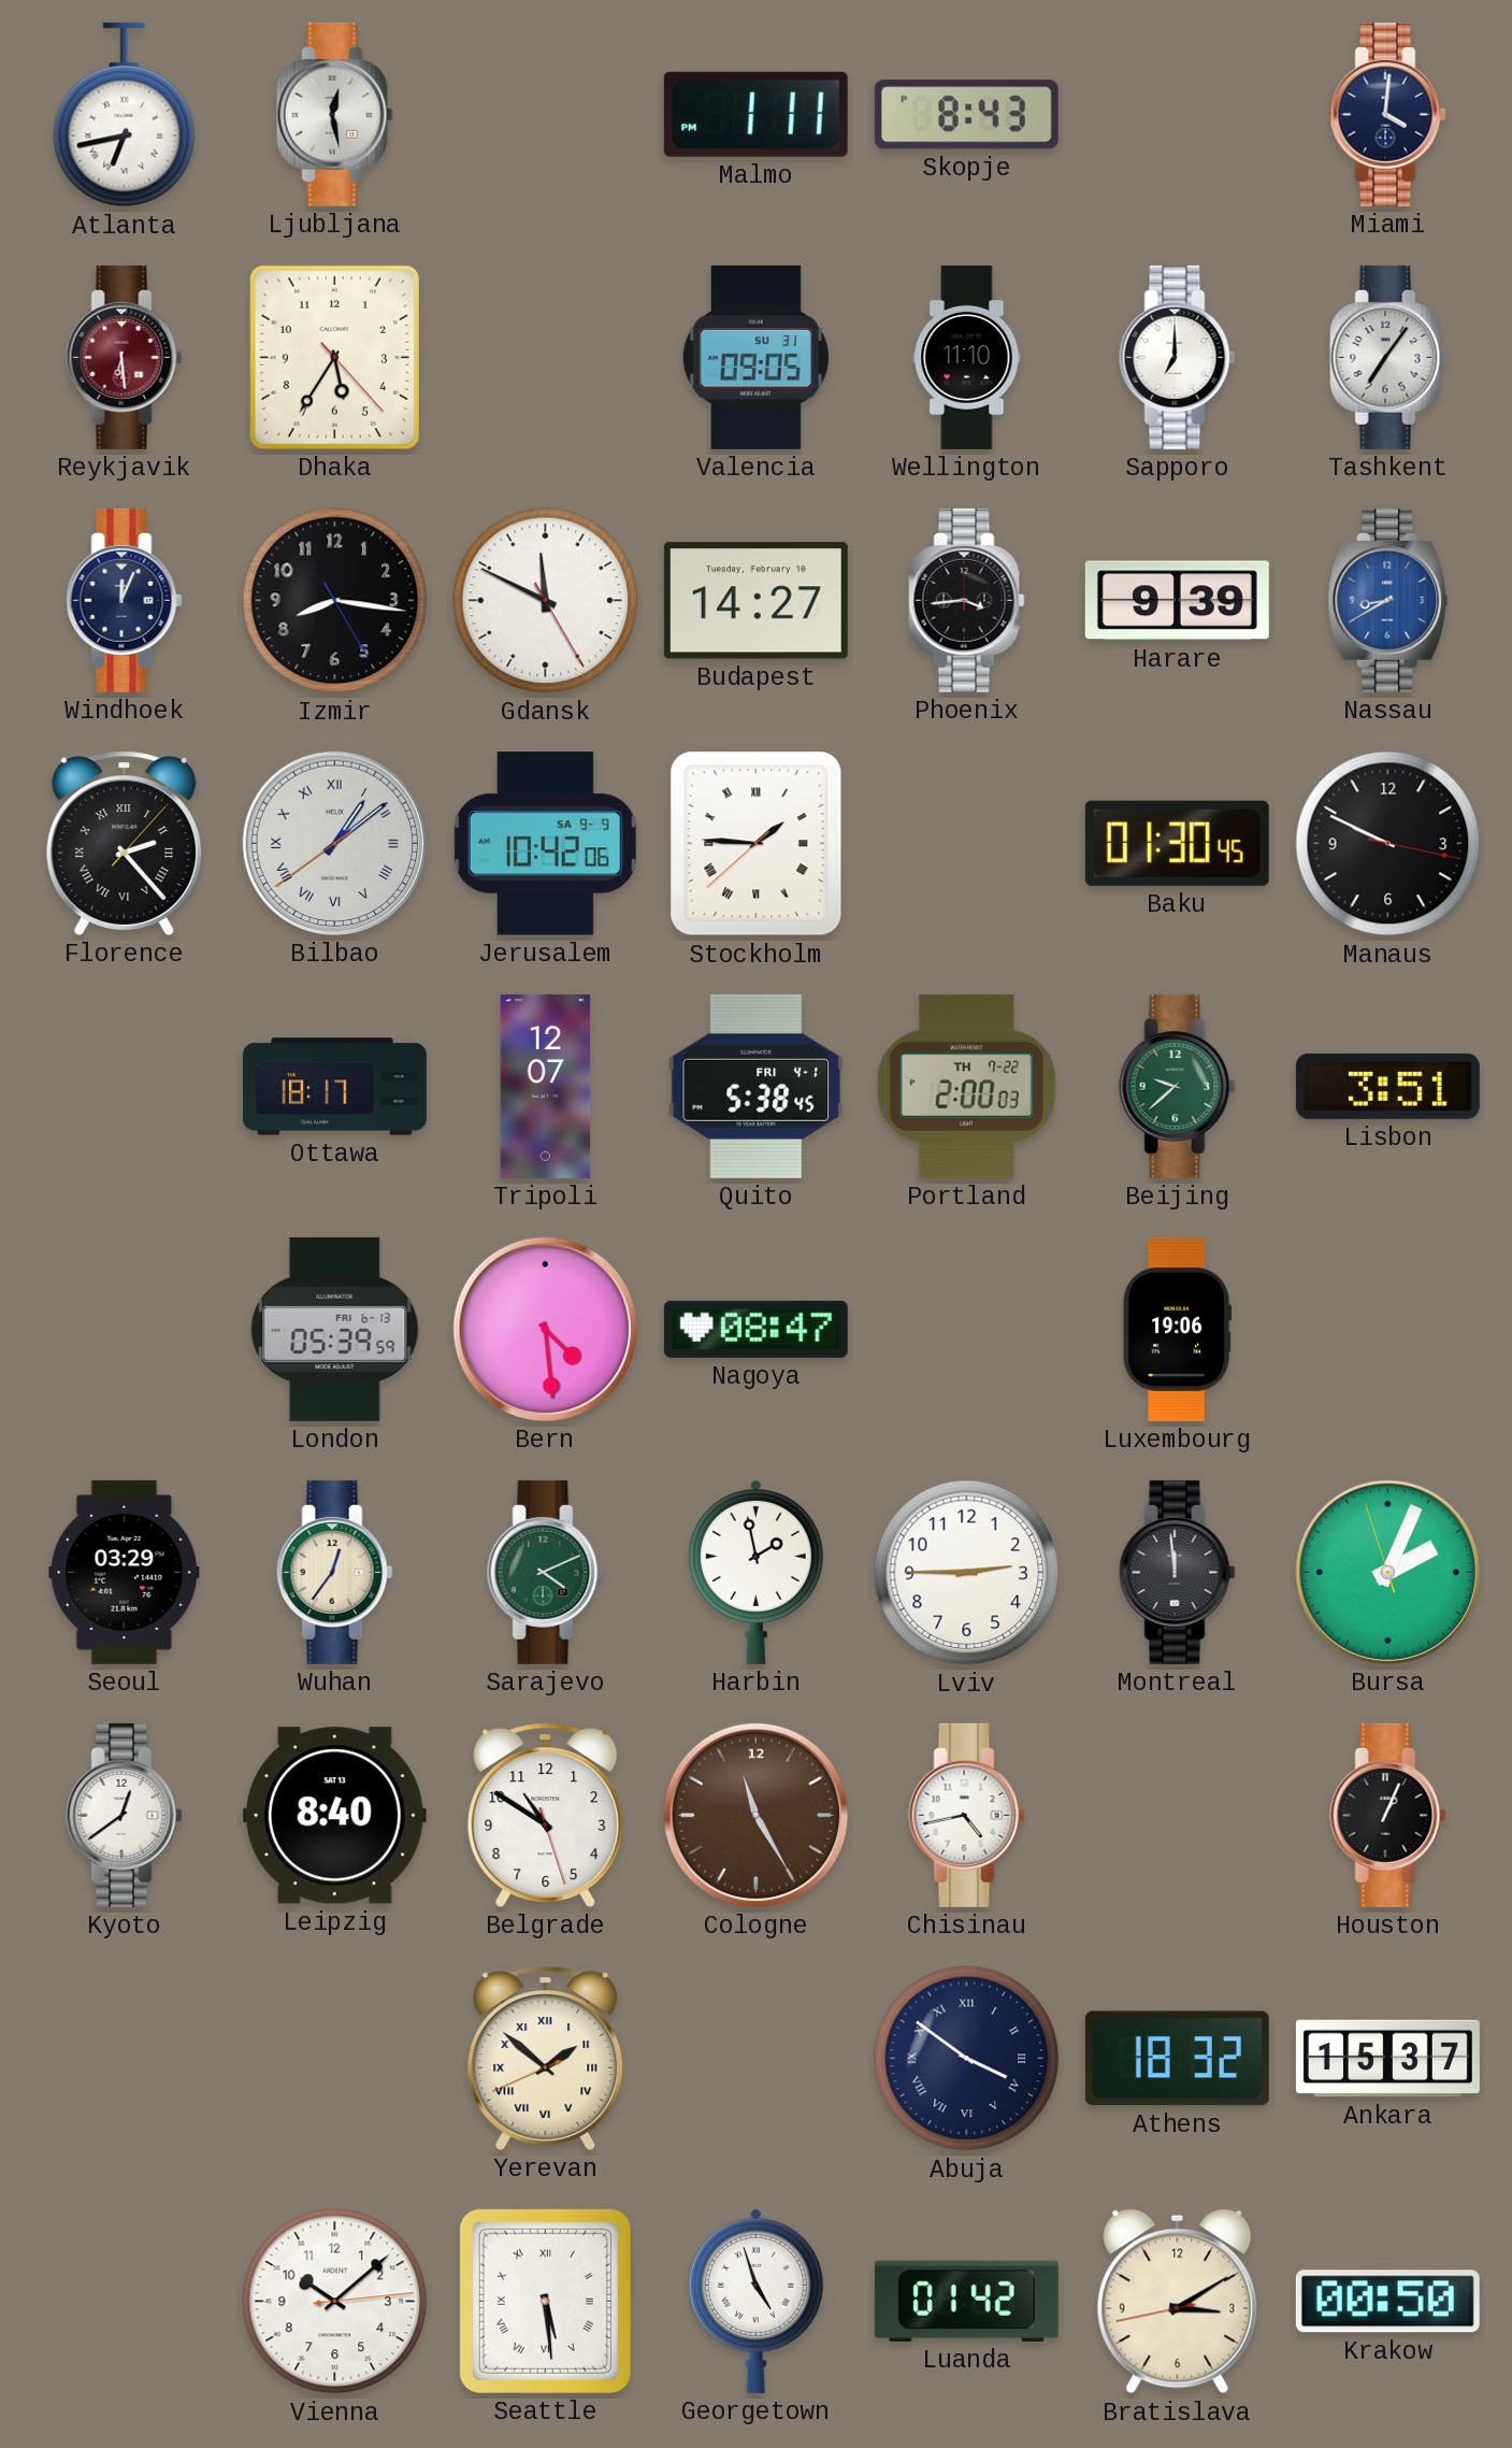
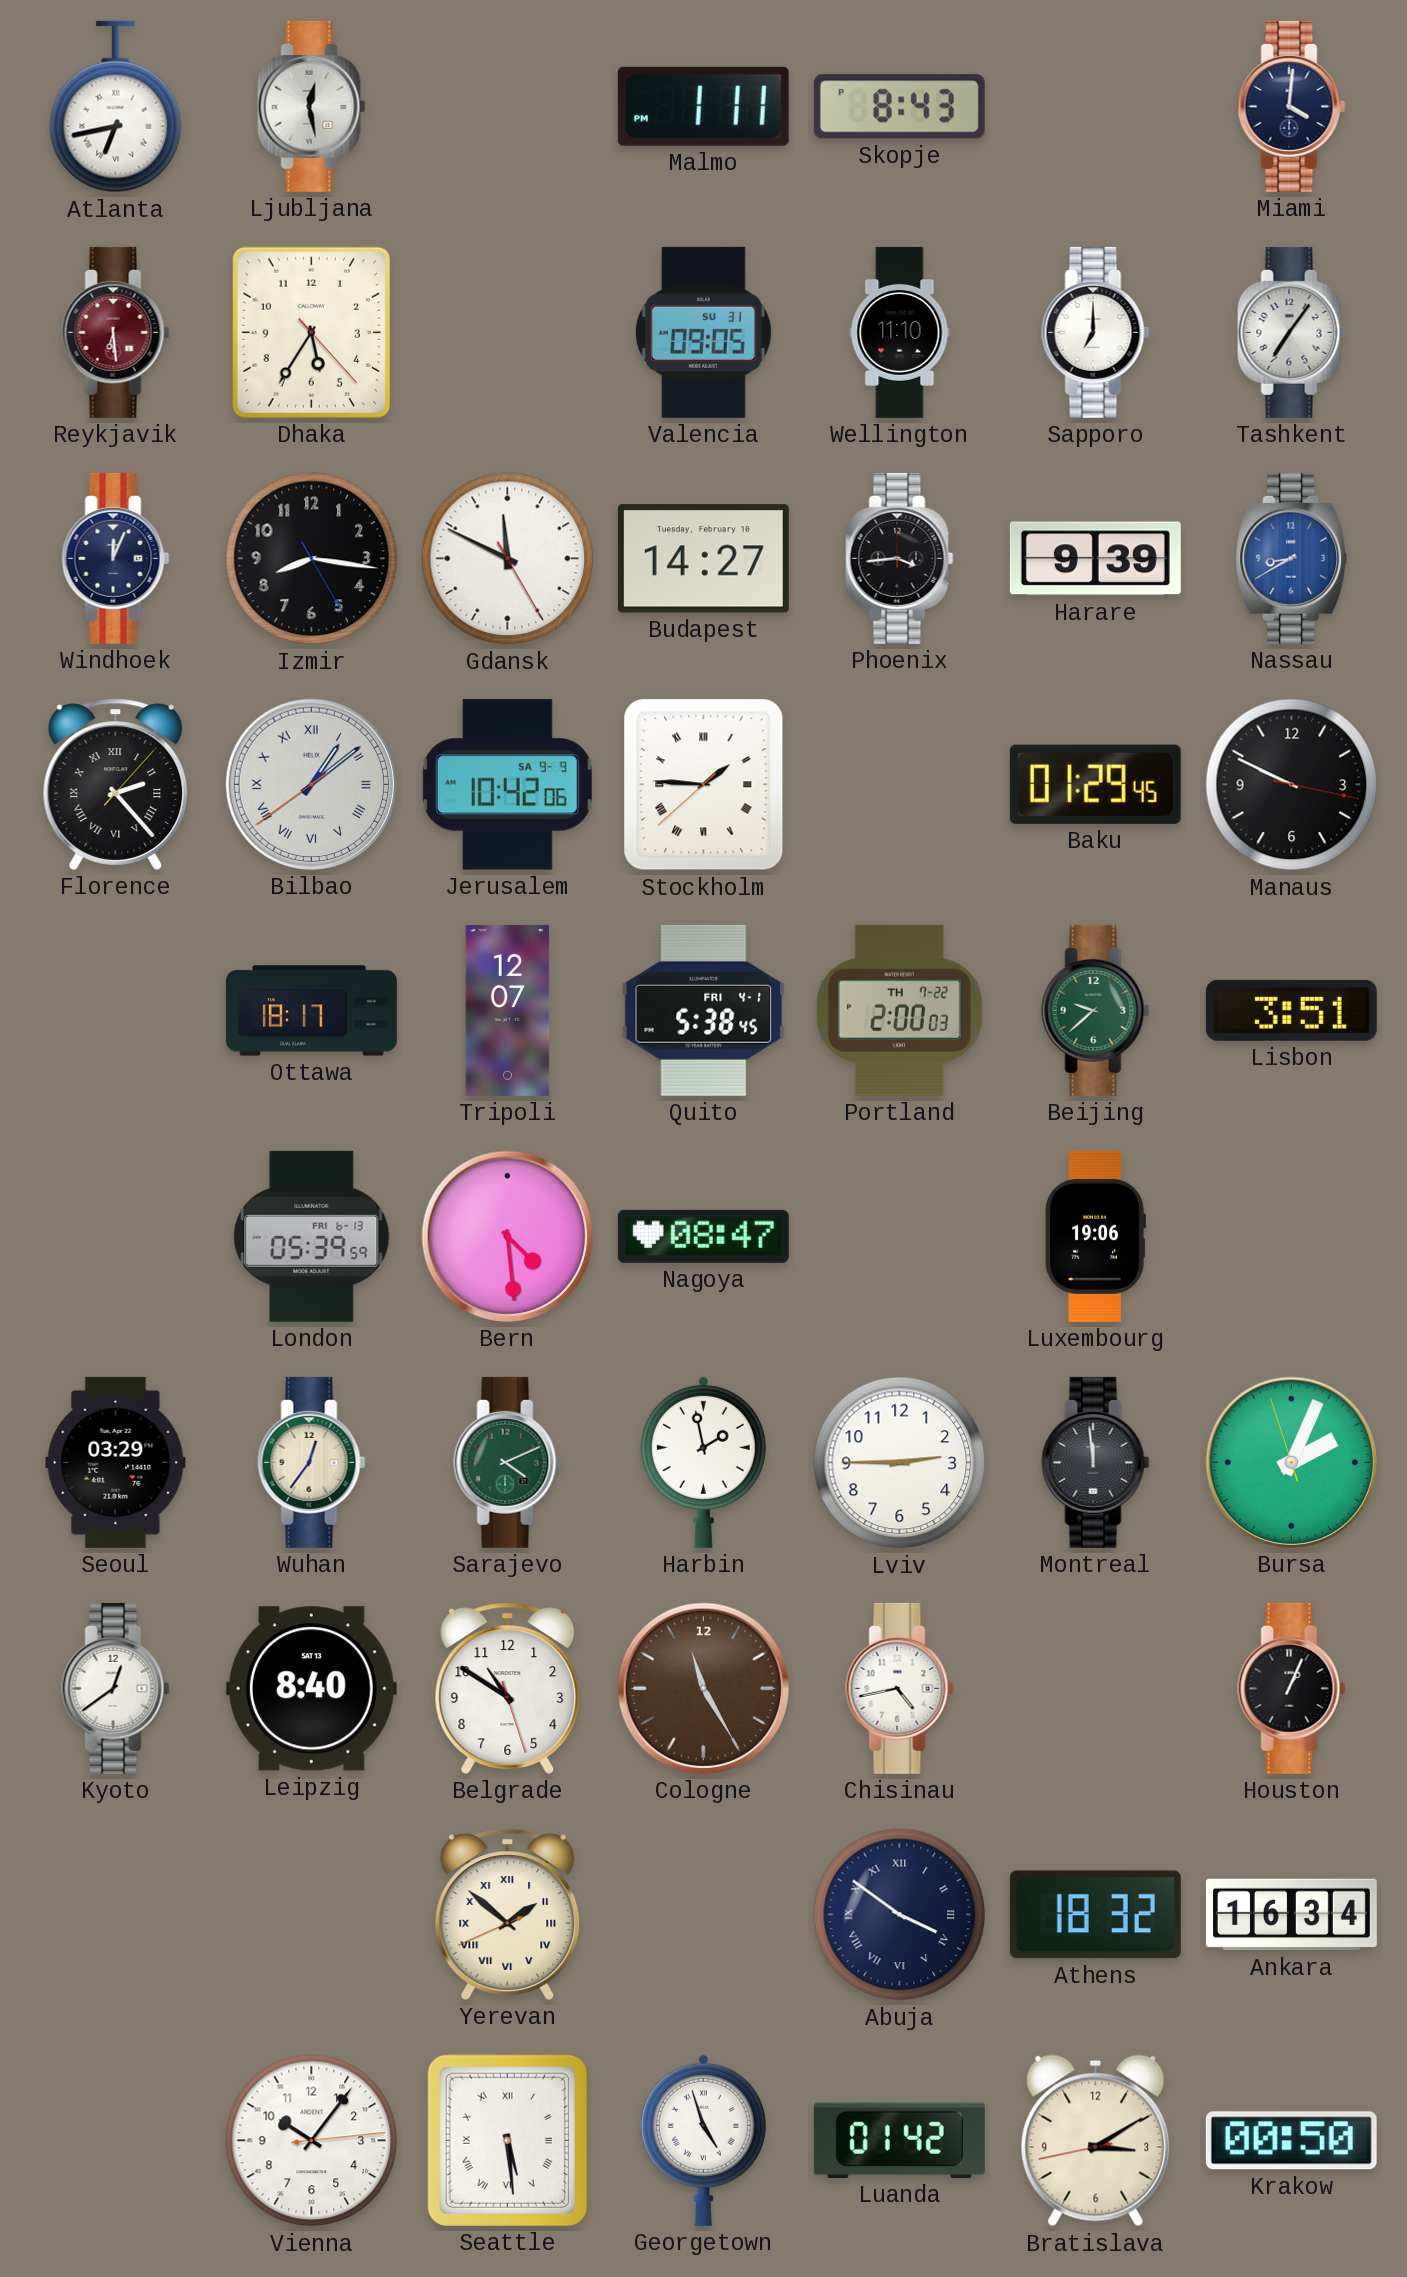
Baku: 01:30 -> 01:29 (1095, 784)
Ankara: 15:37 -> 16:34 (1291, 1915)
Vienna: 10:08 -> 10:06 (312, 2141)
